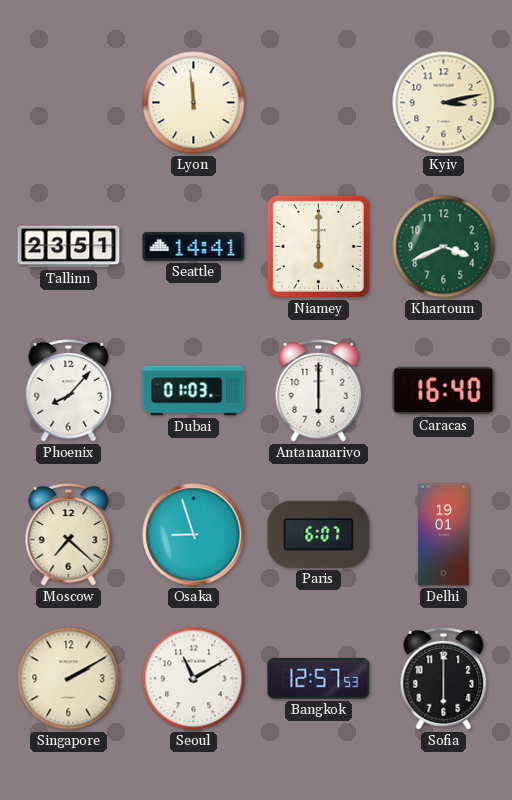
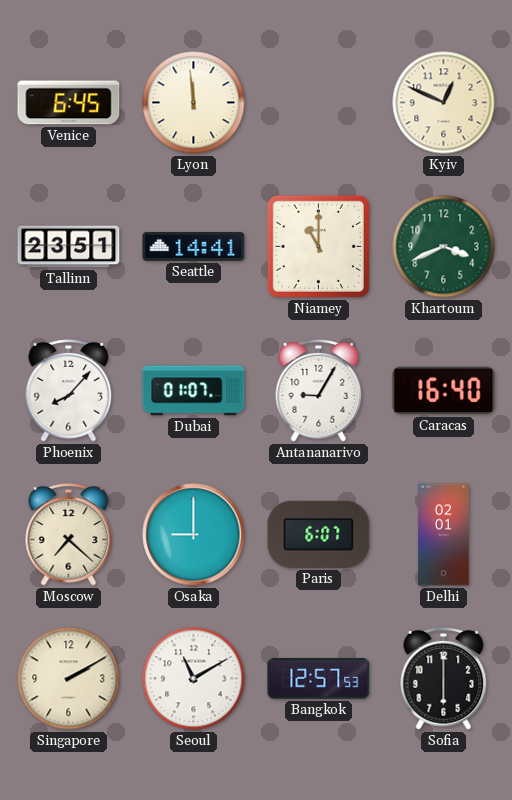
Venice: none -> 6:45 (69, 103)
Kyiv: 3:13 -> 12:49 (444, 103)
Niamey: 6:00 -> 11:00 (318, 246)
Dubai: 01:03 -> 01:07 (194, 391)
Antananarivo: 6:00 -> 9:05 (319, 390)
Osaka: 8:57 -> 9:00 (194, 535)
Delhi: 19:01 -> 02:01 (444, 535)
